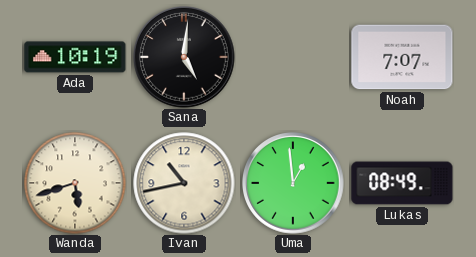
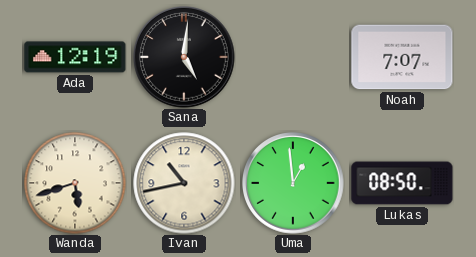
Ada: 10:19 -> 12:19 (75, 57)
Lukas: 08:49 -> 08:50 (402, 183)
